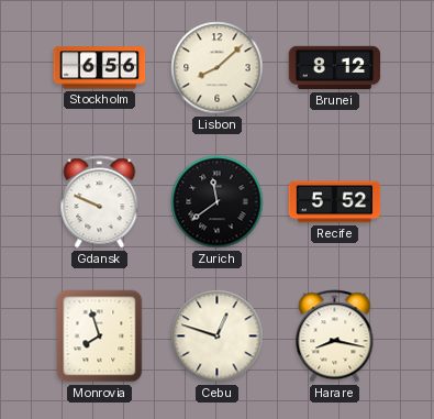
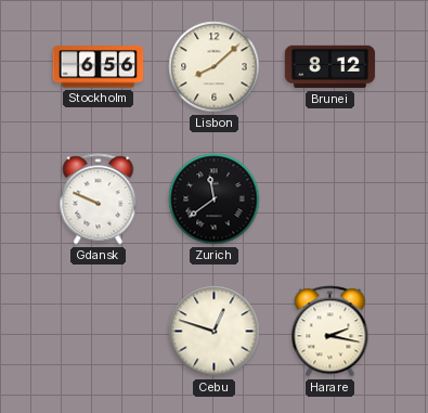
Recife: 5:52 -> none (335, 202)
Monrovia: 7:57 -> none (100, 337)
Harare: 8:17 -> 2:17 (330, 332)
